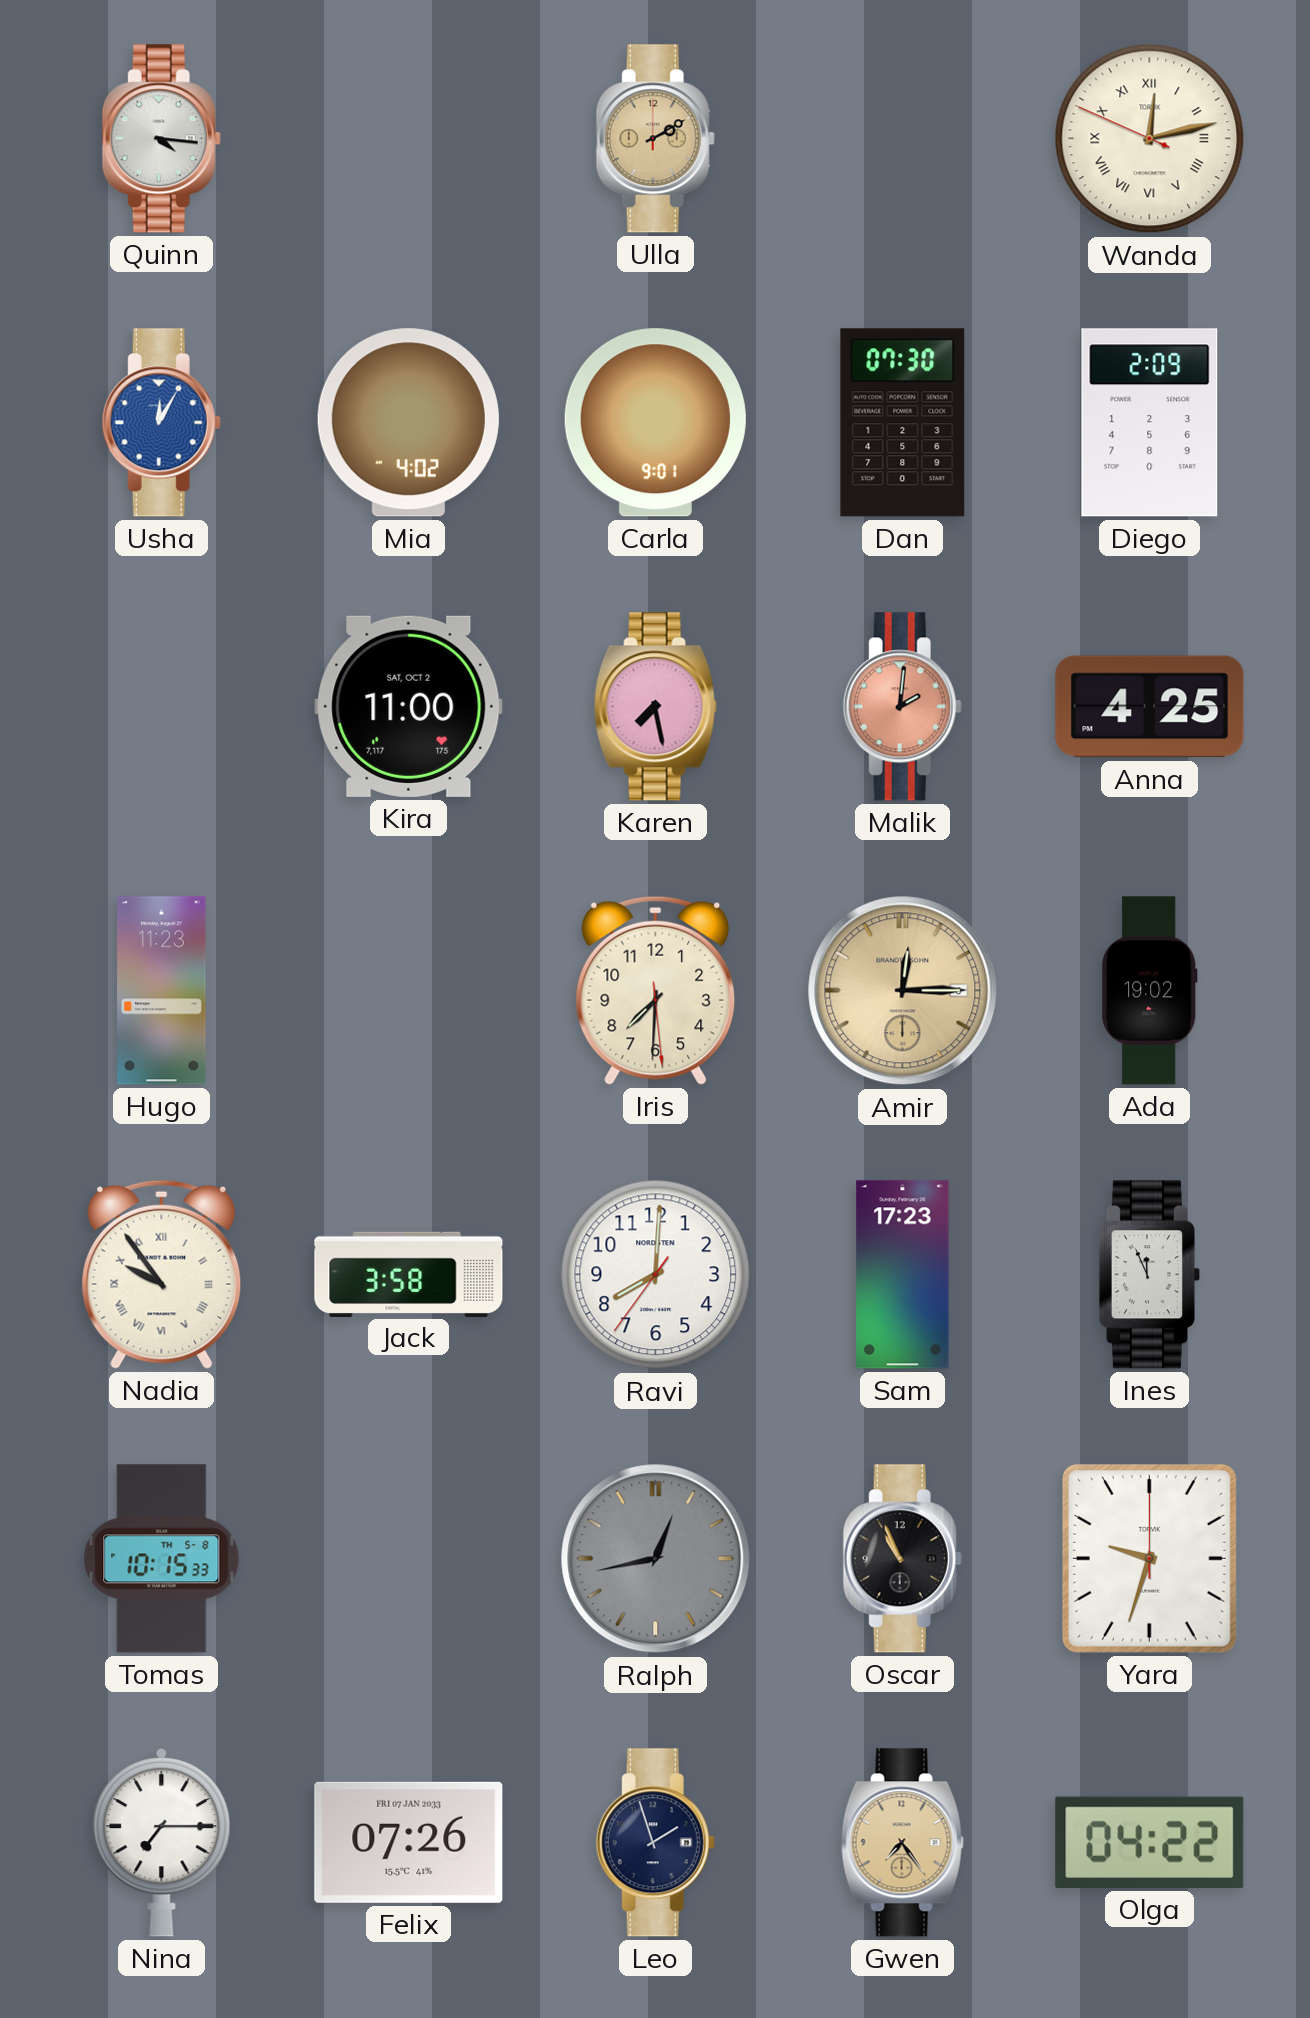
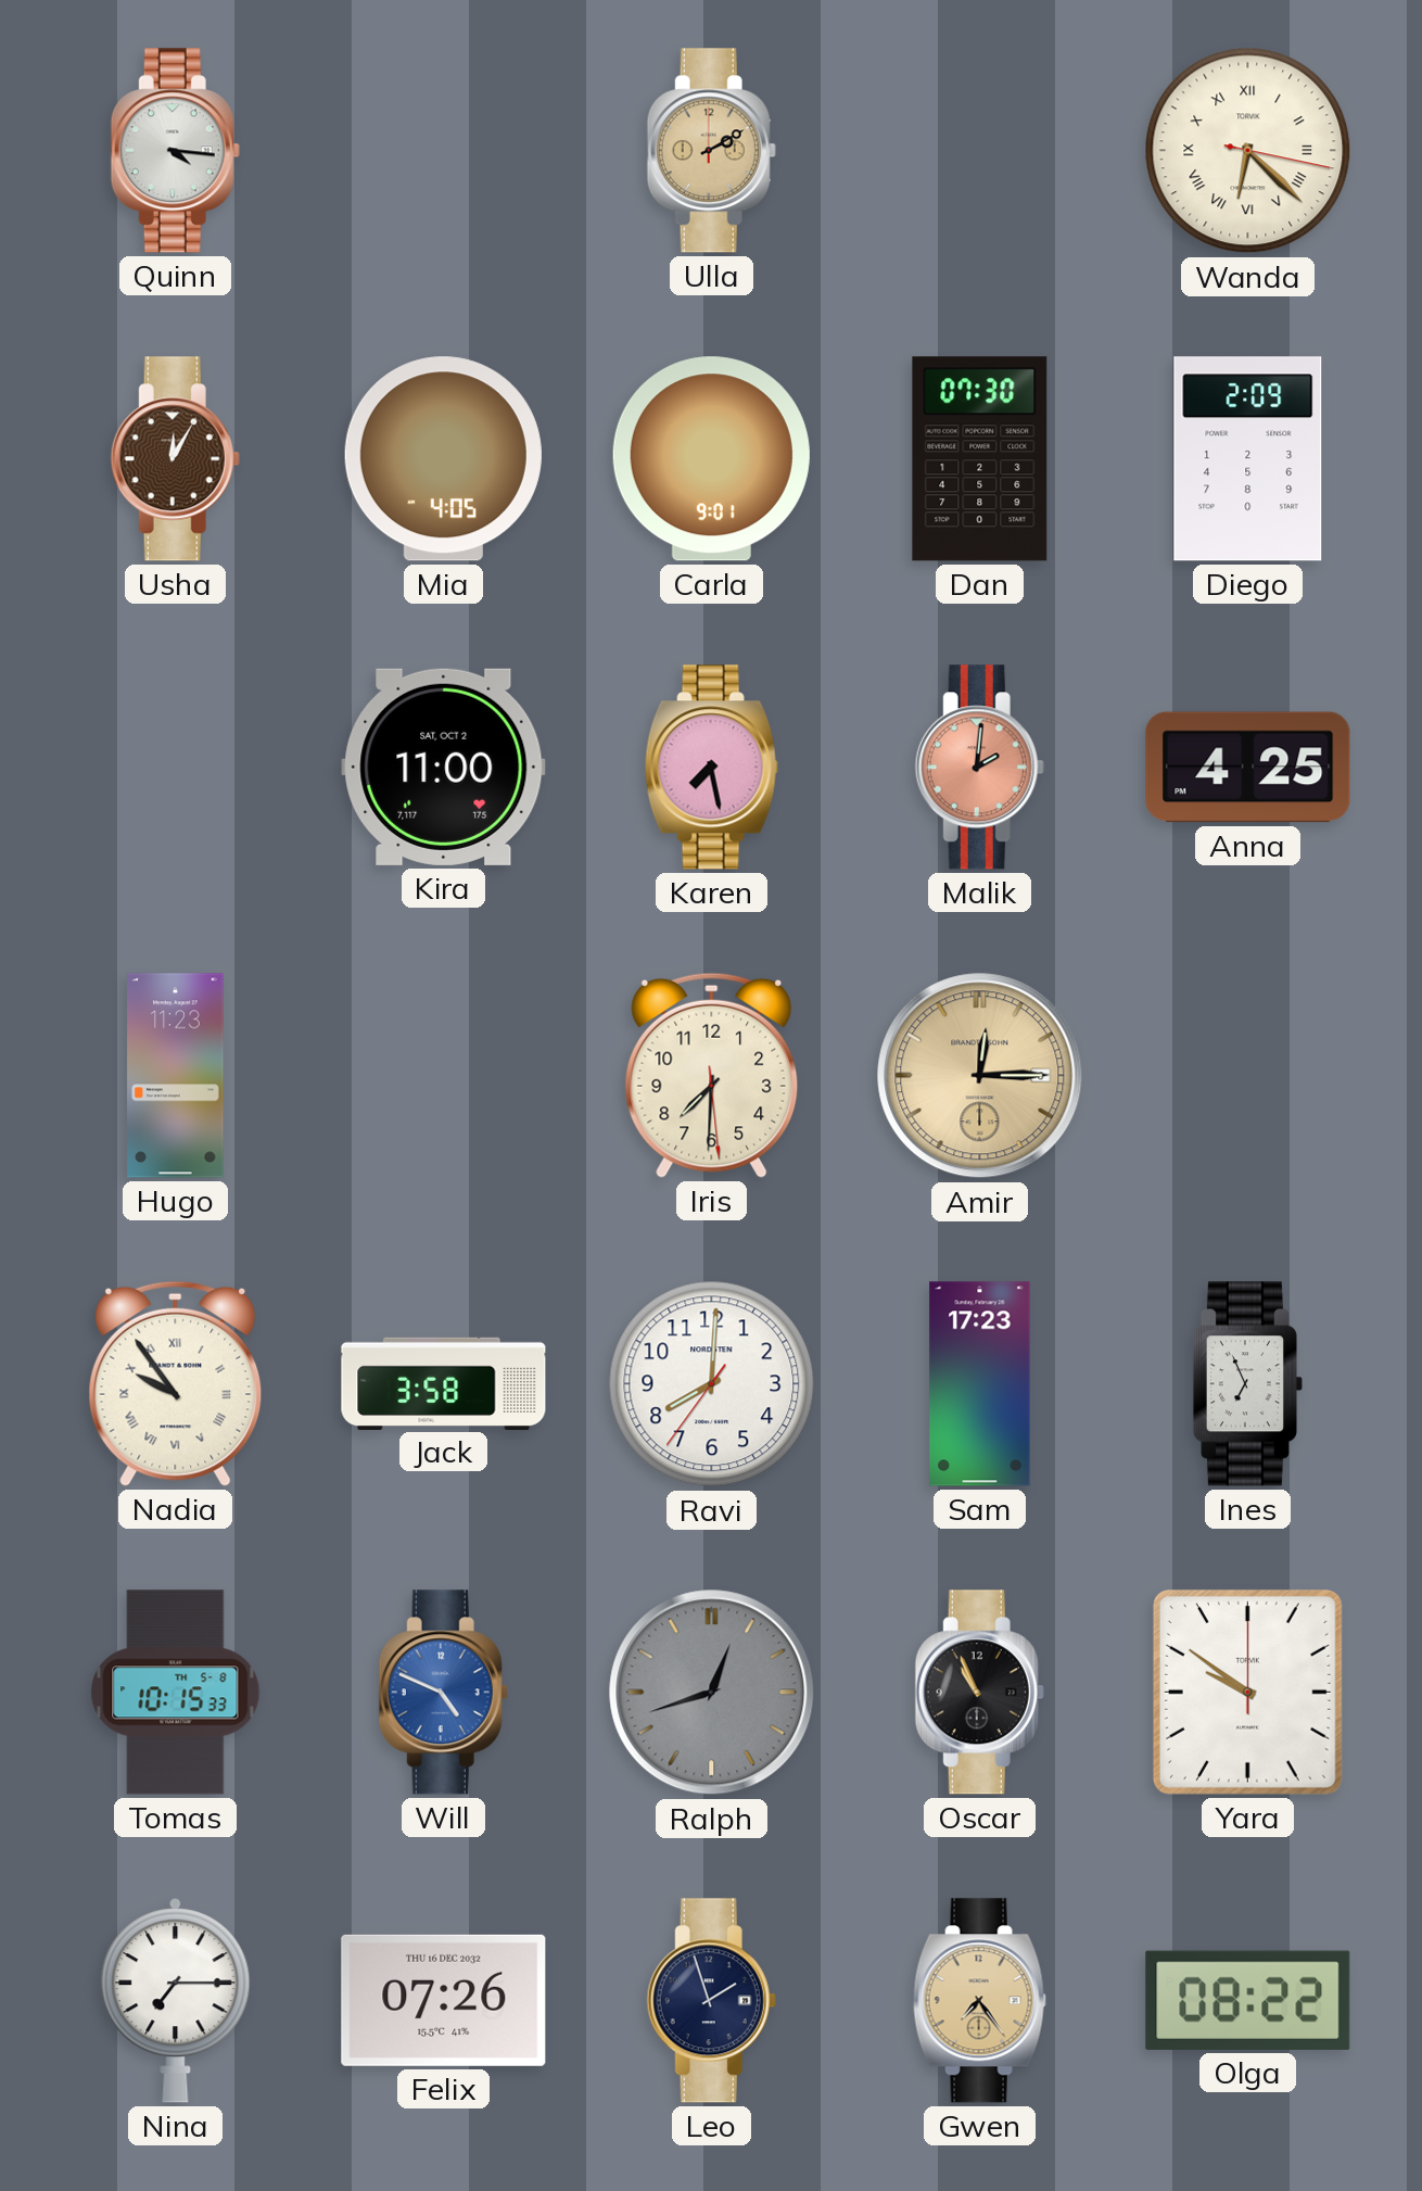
Wanda: 12:12 -> 6:22 (1248, 151)
Usha dial: blue -> brown (175, 459)
Mia: 4:02 -> 4:05 (443, 459)
Ada: 19:02 -> none (1150, 991)
Ines: 11:56 -> 6:56 (1247, 1384)
Will: none -> 4:49 (443, 1693)
Ralph: 12:43 -> 12:42 (712, 1693)
Yara: 9:33 -> 9:51 (1247, 1692)
Felix date: FRI 07 JAN 2033 -> THU 16 DEC 2032 (444, 2000)
Olga: 04:22 -> 08:22 (1248, 2000)
